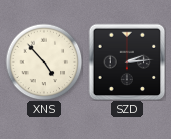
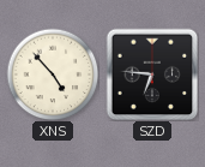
SZD: 2:14 -> 6:46 (152, 74)
